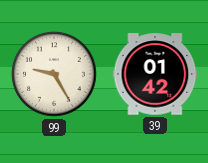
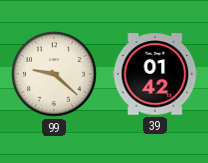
99: 9:25 -> 9:22 (54, 74)
